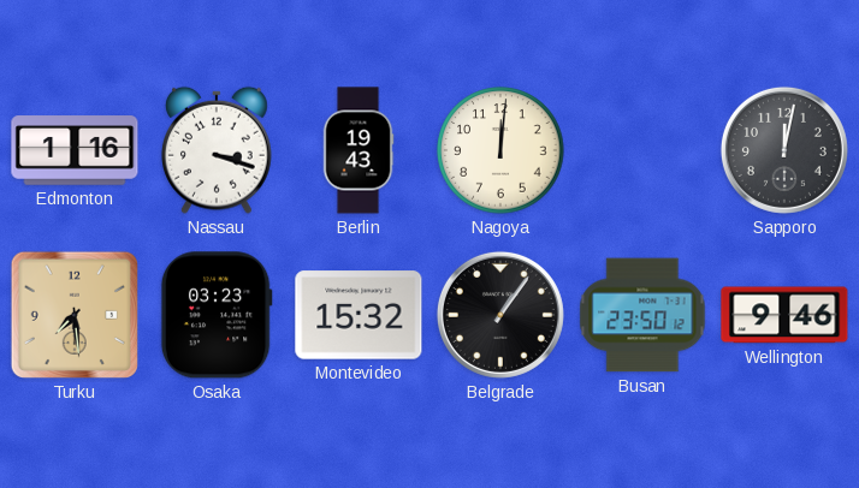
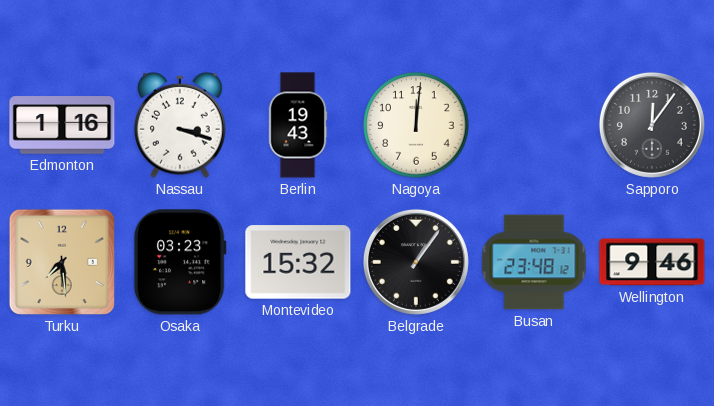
Sapporo: 12:02 -> 12:06 (652, 125)
Busan: 23:50 -> 23:48 (534, 262)
